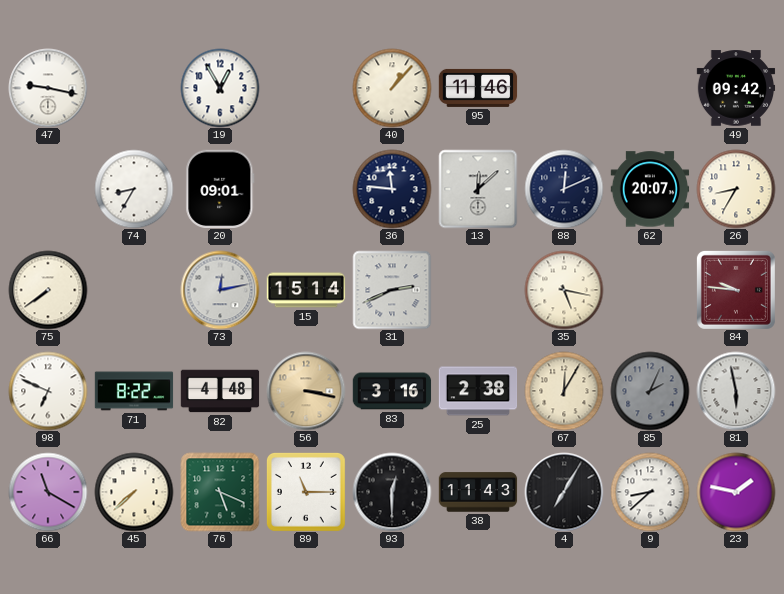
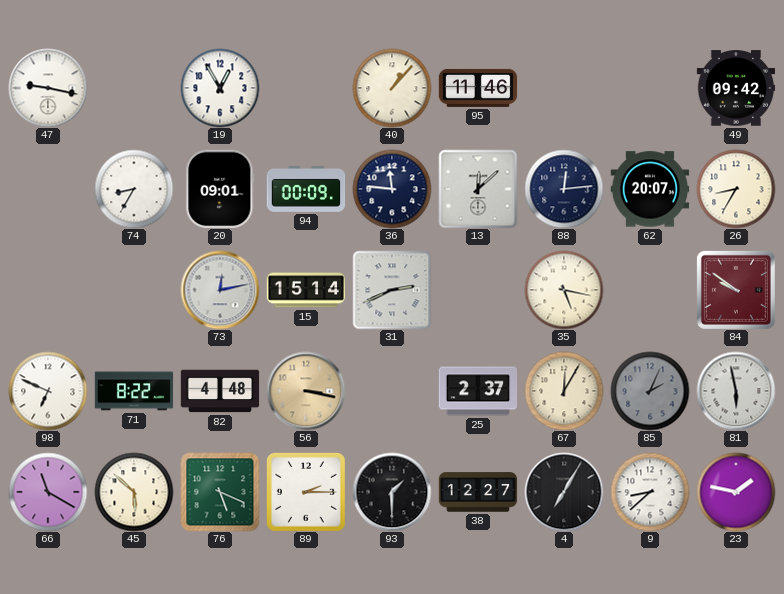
94: none -> 00:09 (306, 189)
88: 12:11 -> 12:14 (564, 189)
75: 7:39 -> none (48, 290)
84: 9:46 -> 9:51 (736, 290)
83: 3:16 -> none (392, 391)
25: 2:38 -> 2:37 (478, 391)
45: 7:38 -> 5:52 (134, 492)
89: 11:15 -> 2:15 (306, 492)
93: 12:30 -> 1:30 (392, 492)
38: 11:43 -> 12:27 (478, 492)
